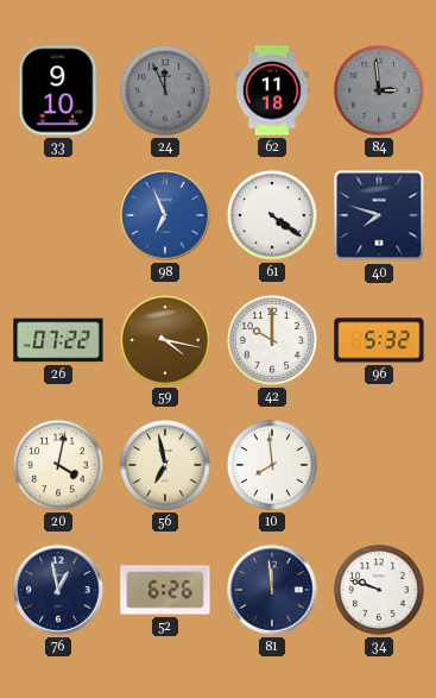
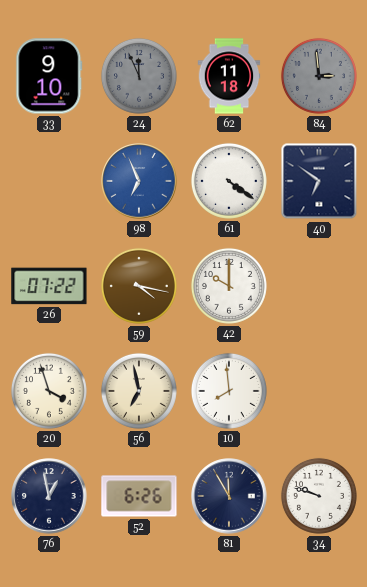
40: 7:48 -> 6:51 (319, 181)
96: 5:32 -> none (379, 340)
20: 4:02 -> 3:57 (49, 391)
81: 11:59 -> 11:55 (229, 496)
